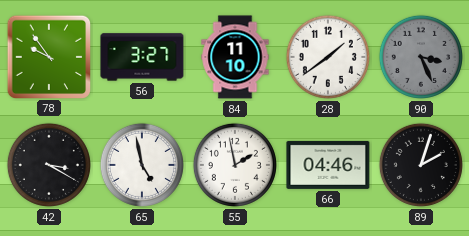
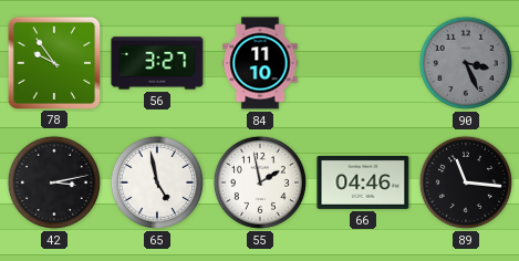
28: 1:39 -> none (328, 57)
42: 3:20 -> 3:13 (54, 182)
89: 2:03 -> 11:16 (466, 182)
